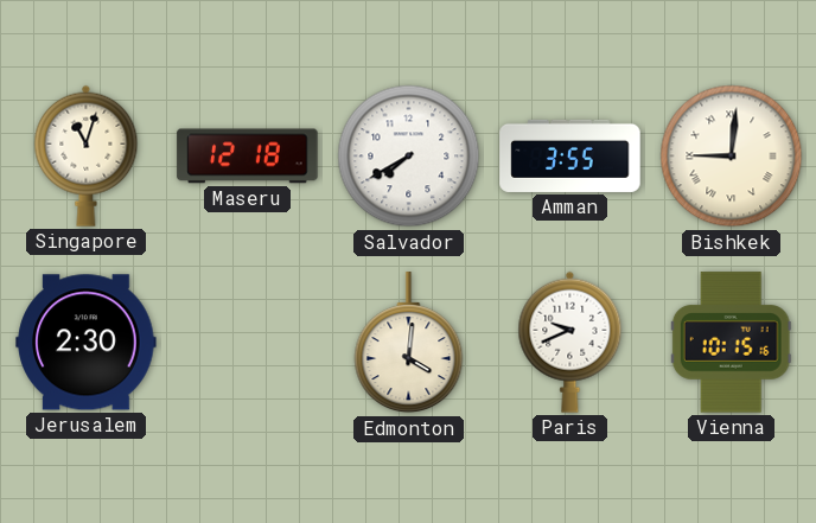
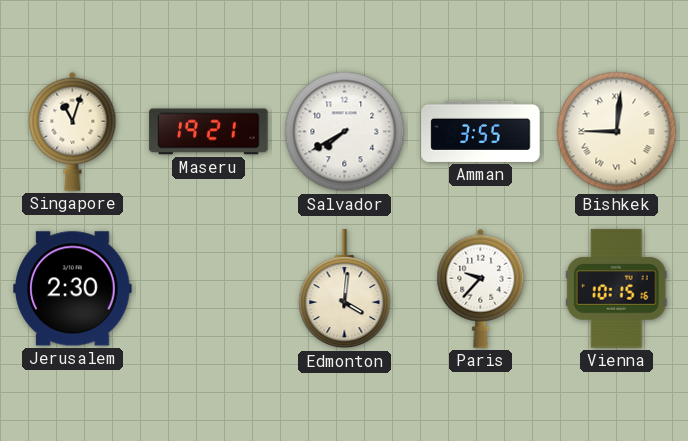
Maseru: 12:18 -> 19:21 (209, 132)
Paris: 9:41 -> 9:37 (481, 288)
